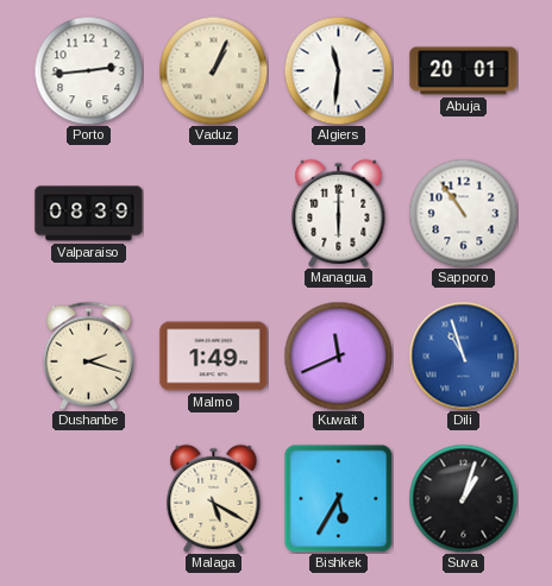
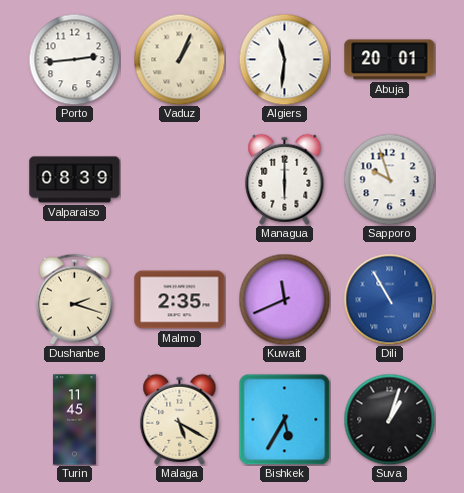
Sapporo: 10:54 -> 9:57 (389, 179)
Malmo: 1:49 -> 2:35 (180, 300)
Dili: 10:57 -> 10:55 (389, 299)
Turin: none -> 11:45 (74, 420)
